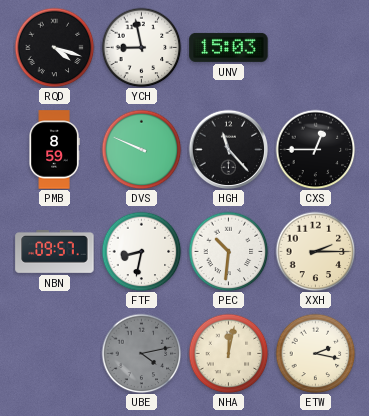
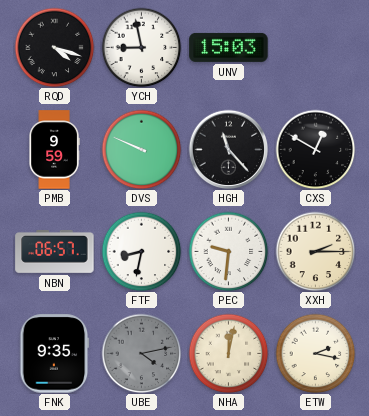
PMB: 8:59 -> 9:59 (54, 150)
CXS: 12:45 -> 12:50 (315, 149)
NBN: 09:57 -> 06:57 (55, 251)
PEC: 10:31 -> 9:31 (228, 251)
FNK: none -> 9:35 (55, 354)
